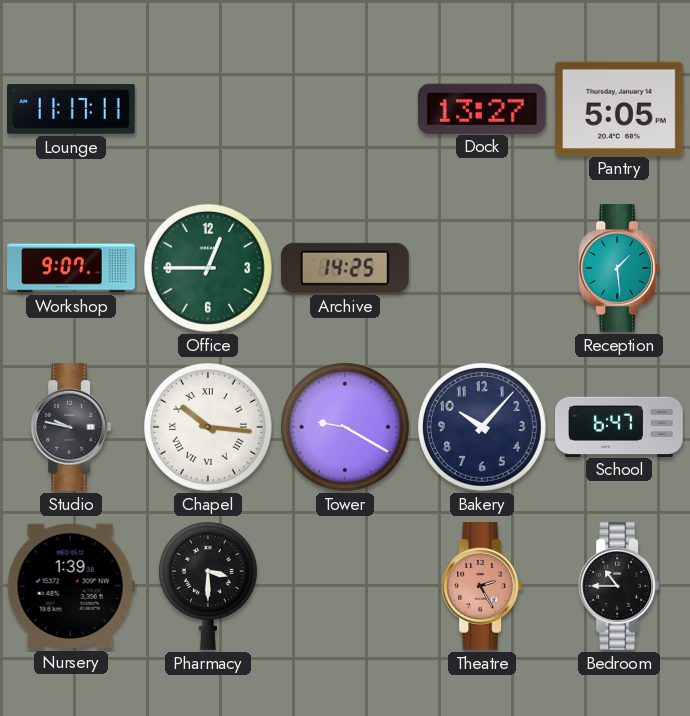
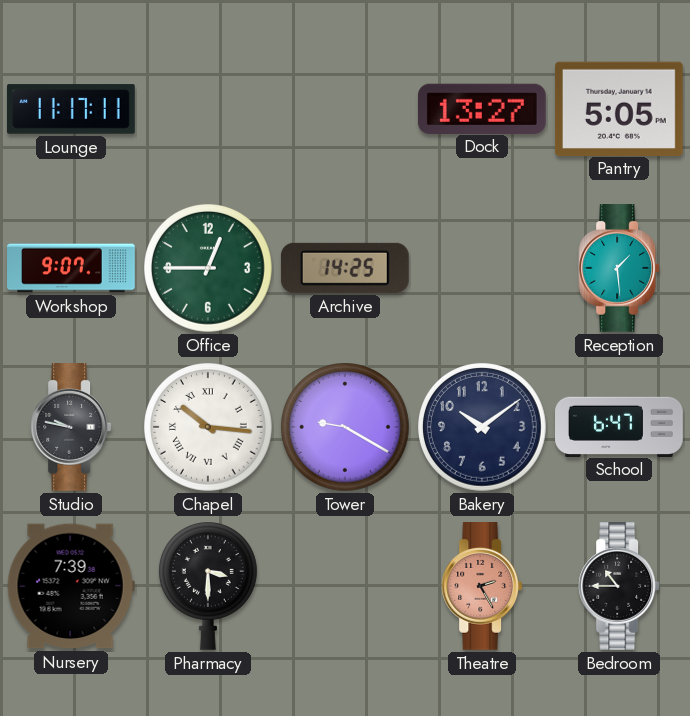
Bakery: 10:07 -> 10:09 (483, 428)
Nursery: 1:39 -> 7:39 (71, 586)
